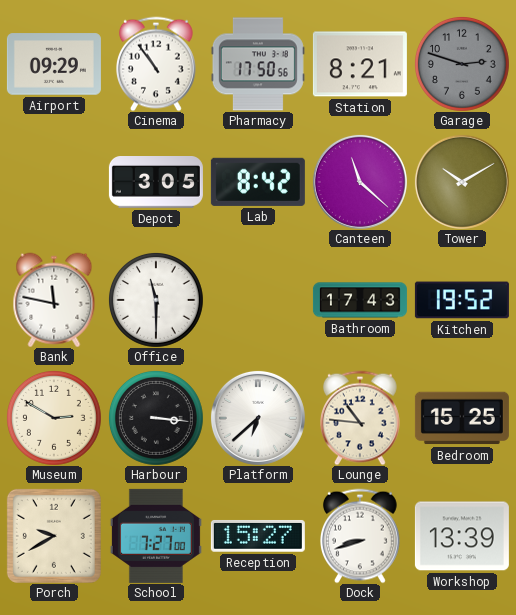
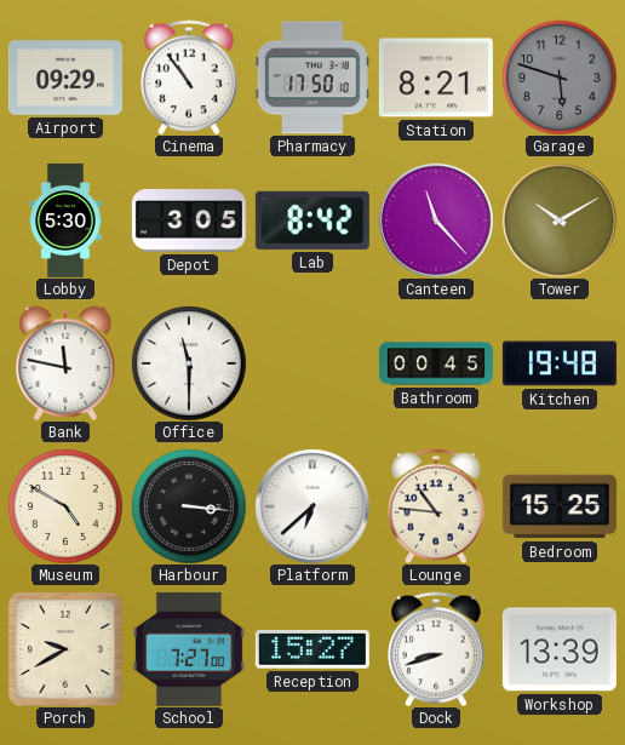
Pharmacy: 17:50:56 -> 17:50:10 (312, 78)
Garage: 2:48 -> 5:48 (560, 78)
Lobby: none -> 5:30 (65, 220)
Canteen: 11:22 -> 11:23 (436, 220)
Bathroom: 17:43 -> 00:45 (436, 363)
Kitchen: 19:52 -> 19:48 (560, 363)
Museum: 2:50 -> 4:50 (65, 506)
